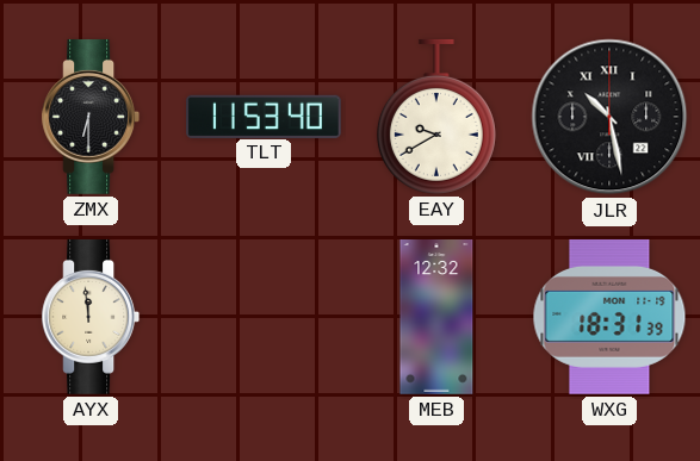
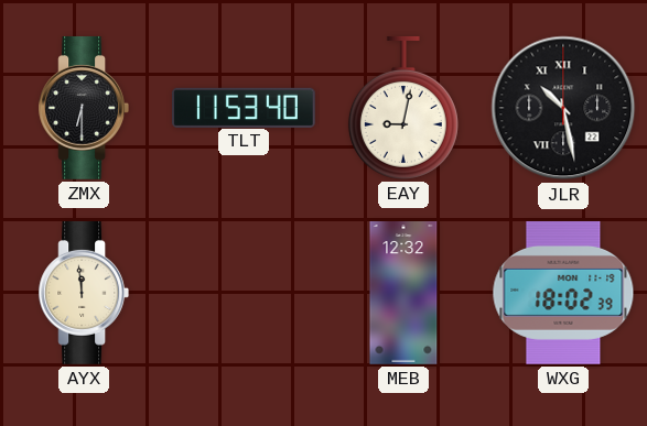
EAY: 9:40 -> 9:02 (403, 108)
WXG: 18:31 -> 18:02 (563, 293)
